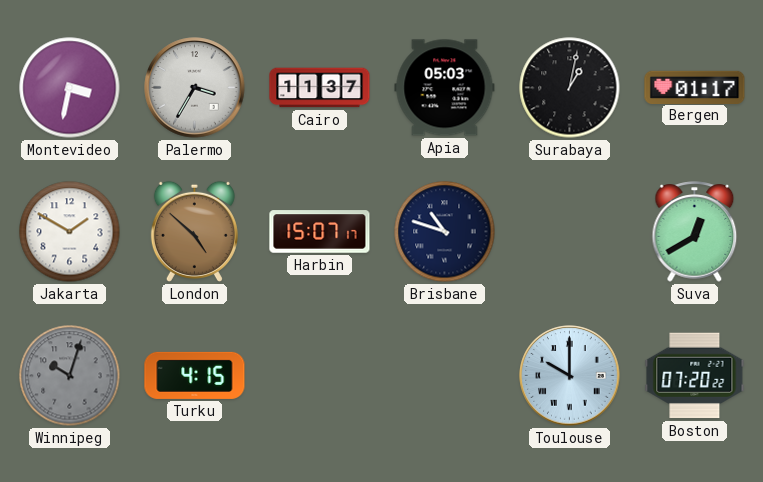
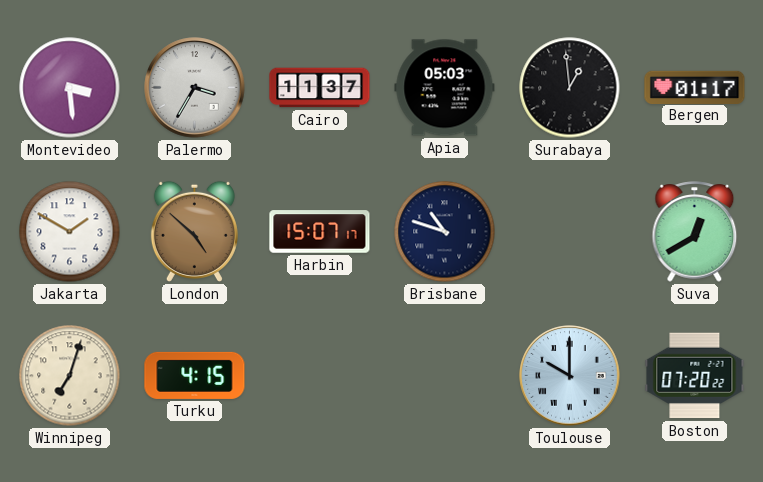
Montevideo: 3:32 -> 3:29 (70, 88)
Surabaya: 1:02 -> 12:59 (570, 88)
Winnipeg: 10:03 -> 7:03 (70, 376)
Winnipeg dial: grey -> cream (70, 376)
